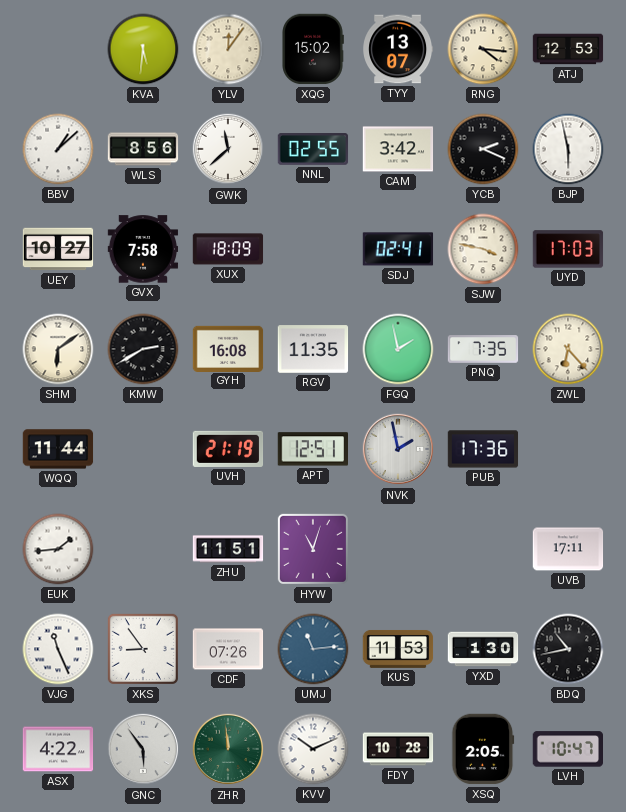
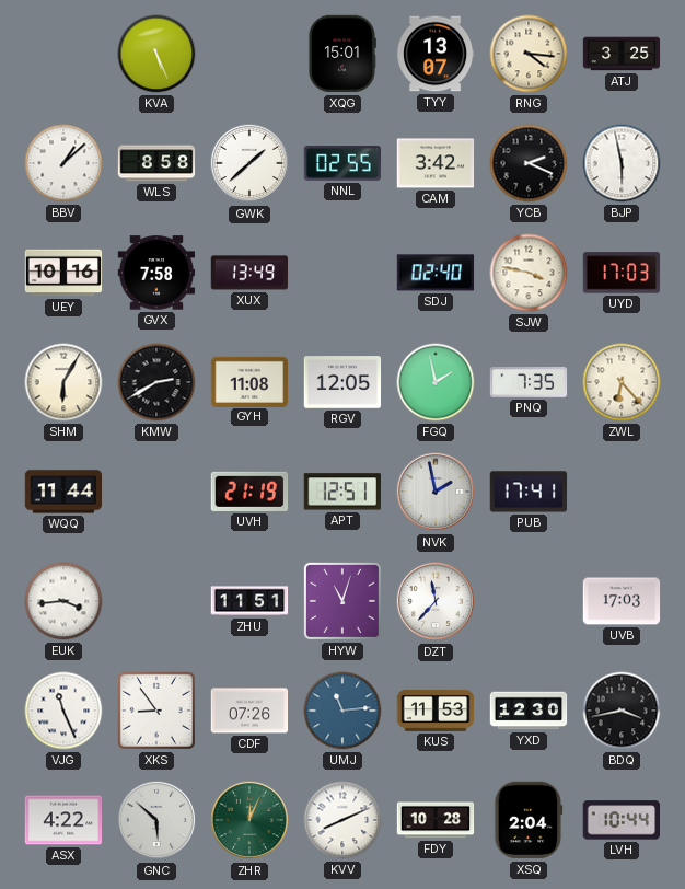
KVA: 5:31 -> 5:26 (156, 54)
YLV: 12:06 -> none (228, 49)
XQG: 15:02 -> 15:01 (342, 54)
ATJ: 12:53 -> 3:25 (622, 54)
WLS: 8:56 -> 8:58 (156, 163)
GWK: 11:38 -> 1:38 (249, 163)
UEY: 10:27 -> 10:16 (63, 273)
XUX: 18:09 -> 13:49 (249, 273)
SDJ: 02:41 -> 02:40 (436, 273)
SHM: 6:09 -> 6:05 (63, 382)
GYH: 16:08 -> 11:08 (249, 381)
RGV: 11:35 -> 12:05 (342, 382)
PUB: 17:36 -> 17:41 (529, 492)
EUK: 1:44 -> 3:44 (63, 601)
DZT: none -> 11:37 (436, 601)
UVB: 17:11 -> 17:03 (622, 601)
YXD: 1:30 -> 12:30 (529, 711)
BDQ: 10:43 -> 3:43 (622, 711)
GNC: 5:54 -> 5:52 (156, 820)
ZHR: 11:59 -> 12:04 (249, 820)
KVV: 10:11 -> 8:11 (342, 820)
XSQ: 2:05 -> 2:04 (529, 820)
LVH: 10:47 -> 10:44 (622, 820)
